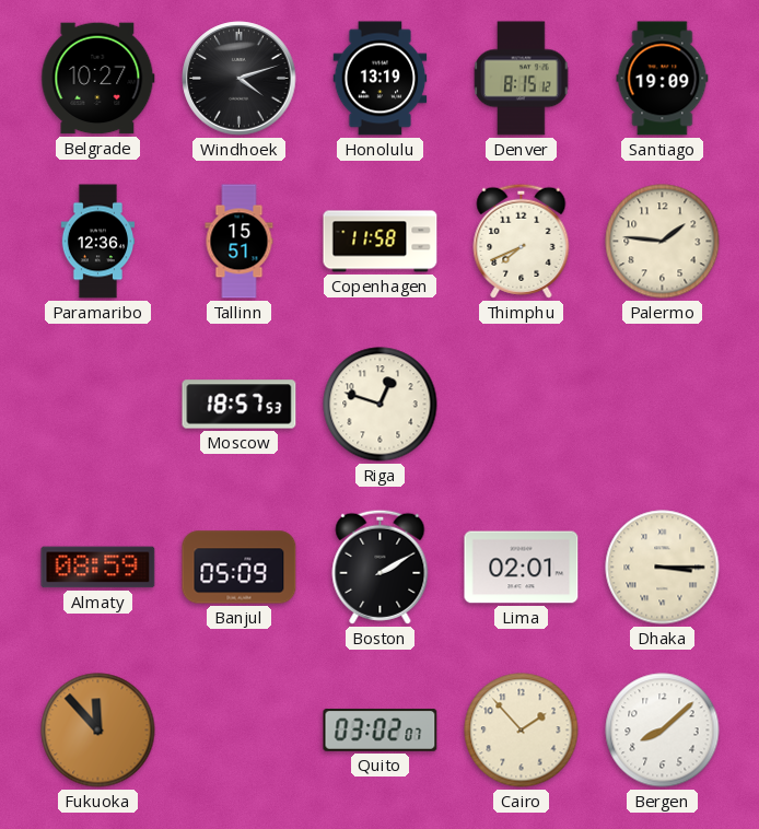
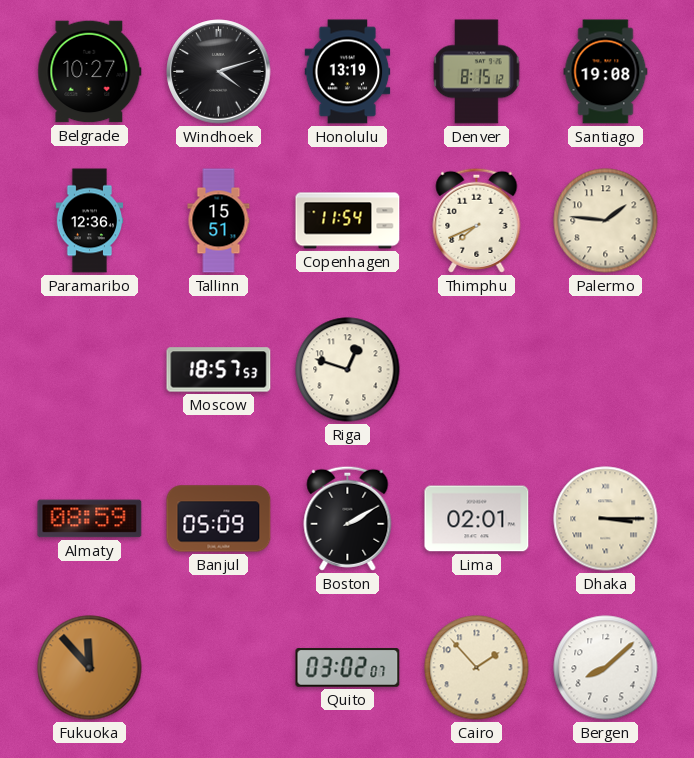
Santiago: 19:09 -> 19:08 (606, 72)
Copenhagen: 11:58 -> 11:54 (348, 221)
